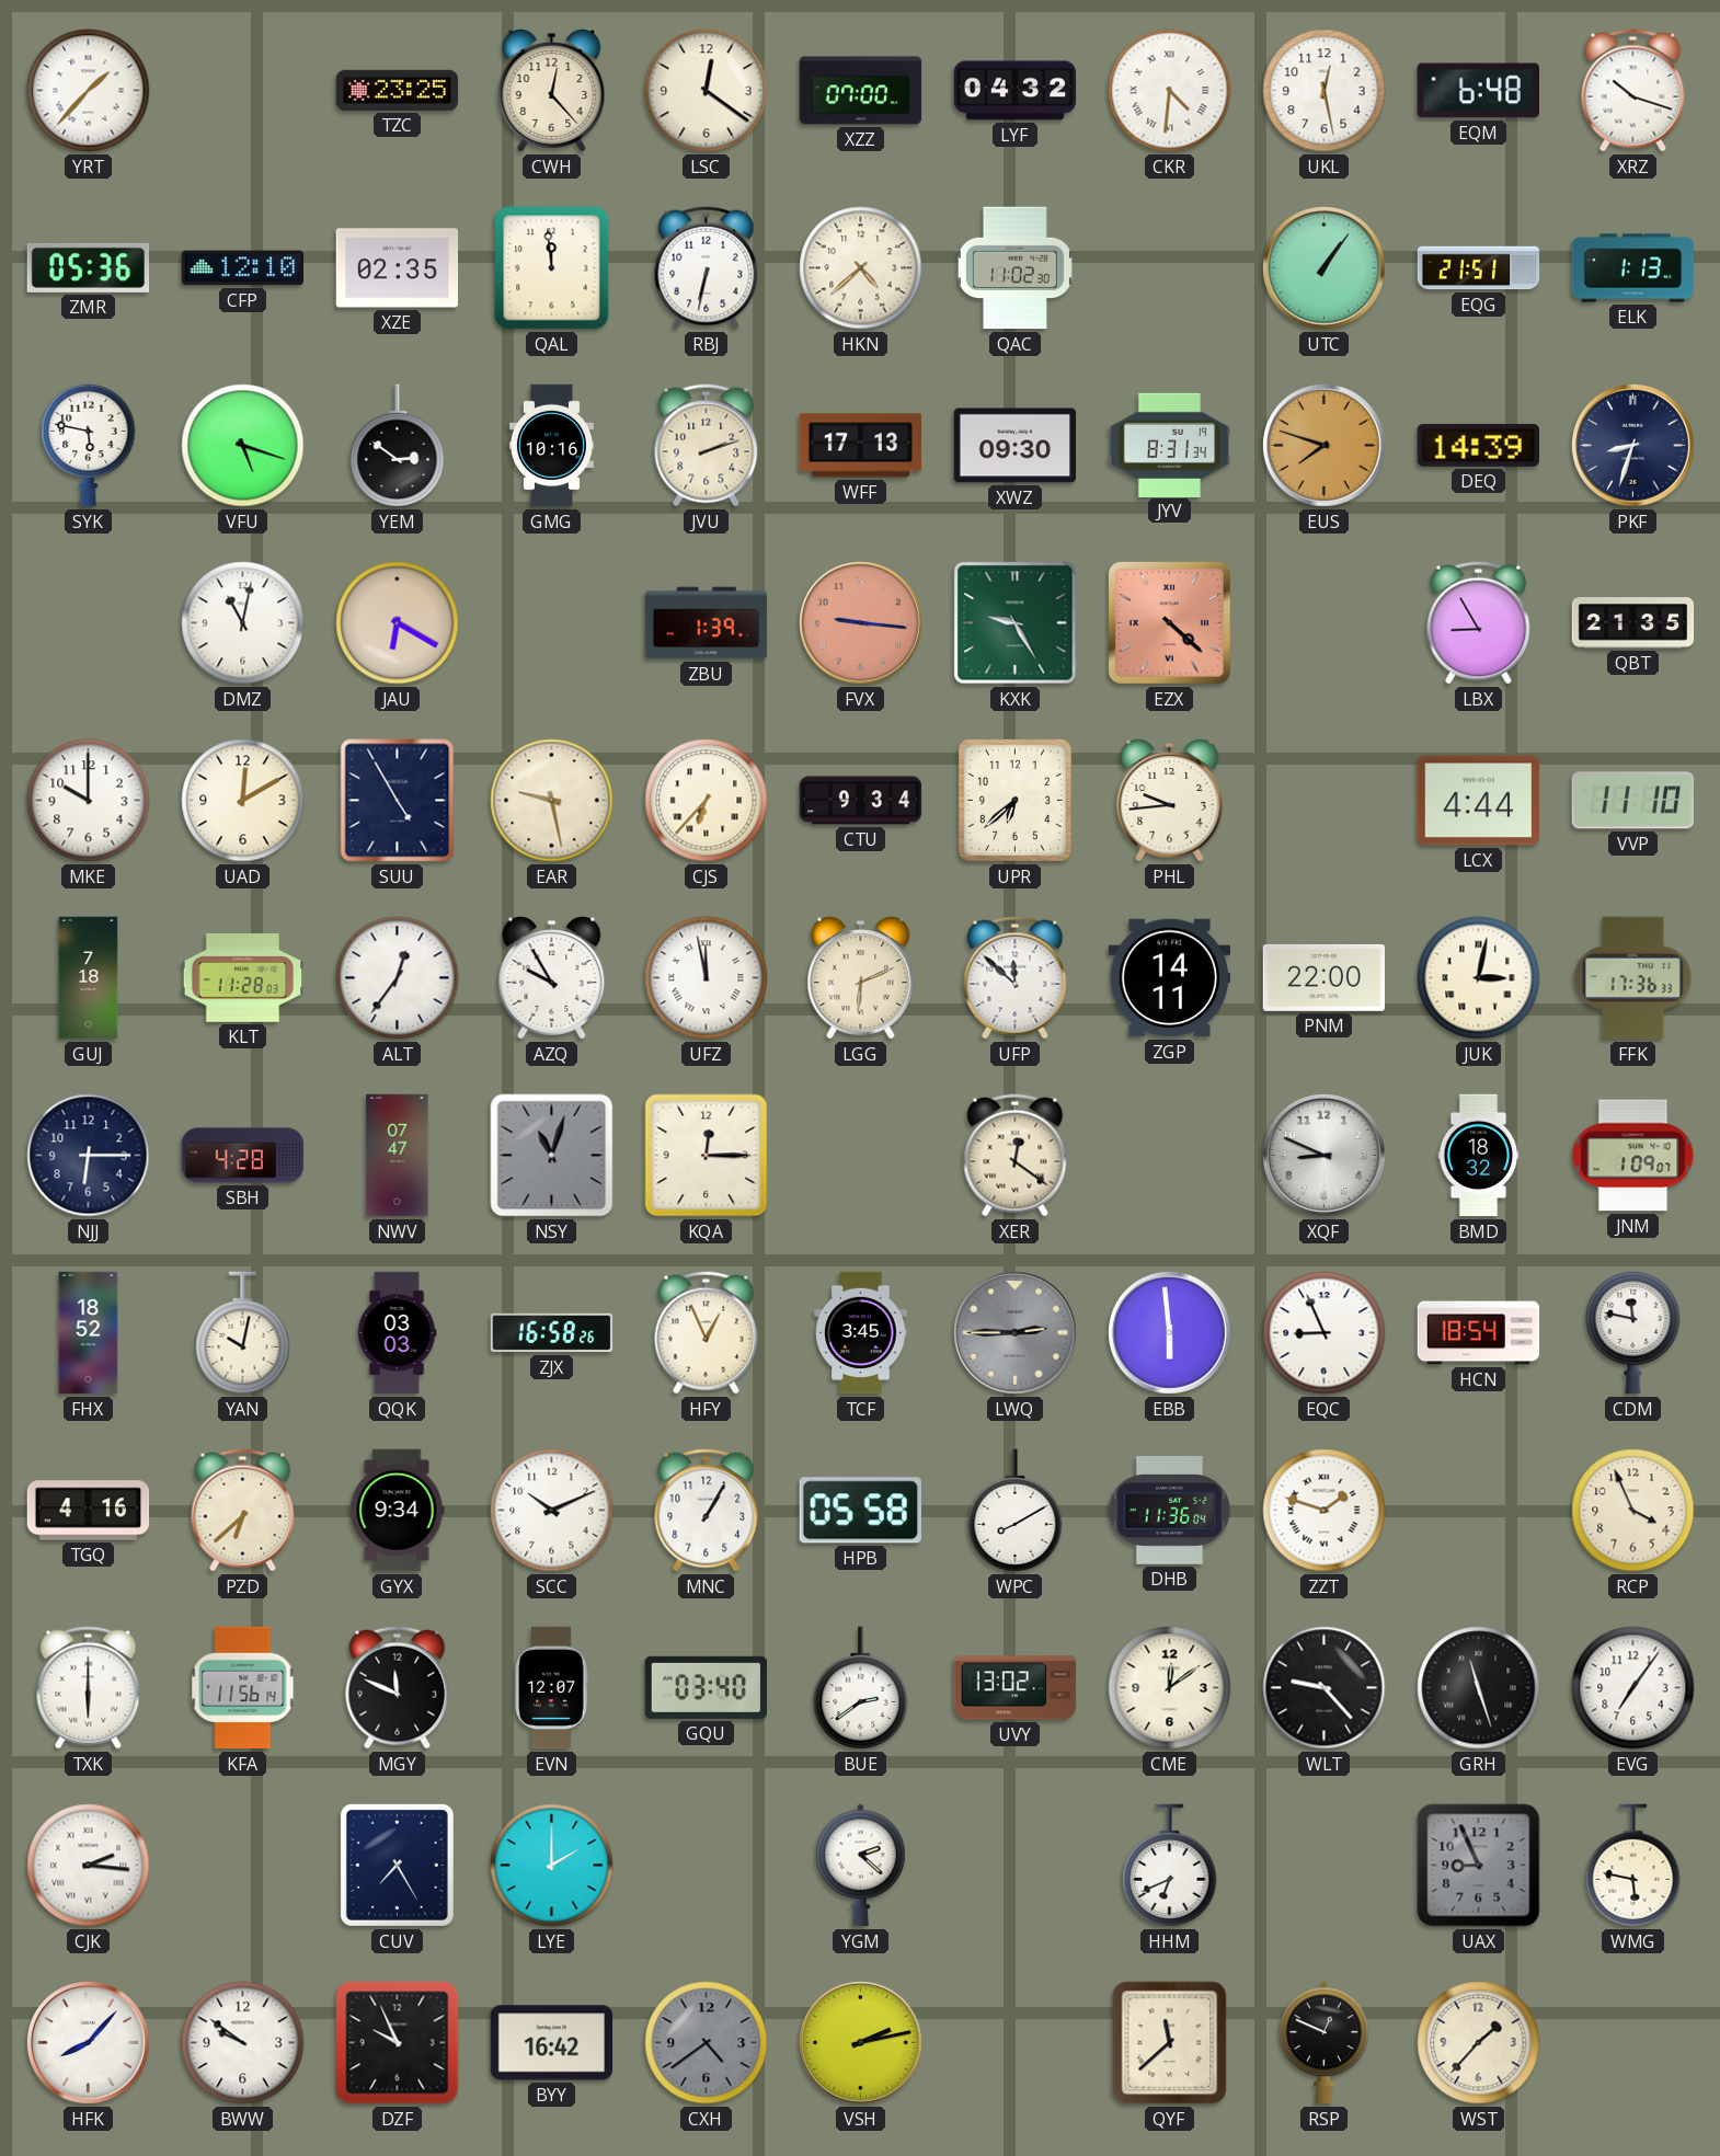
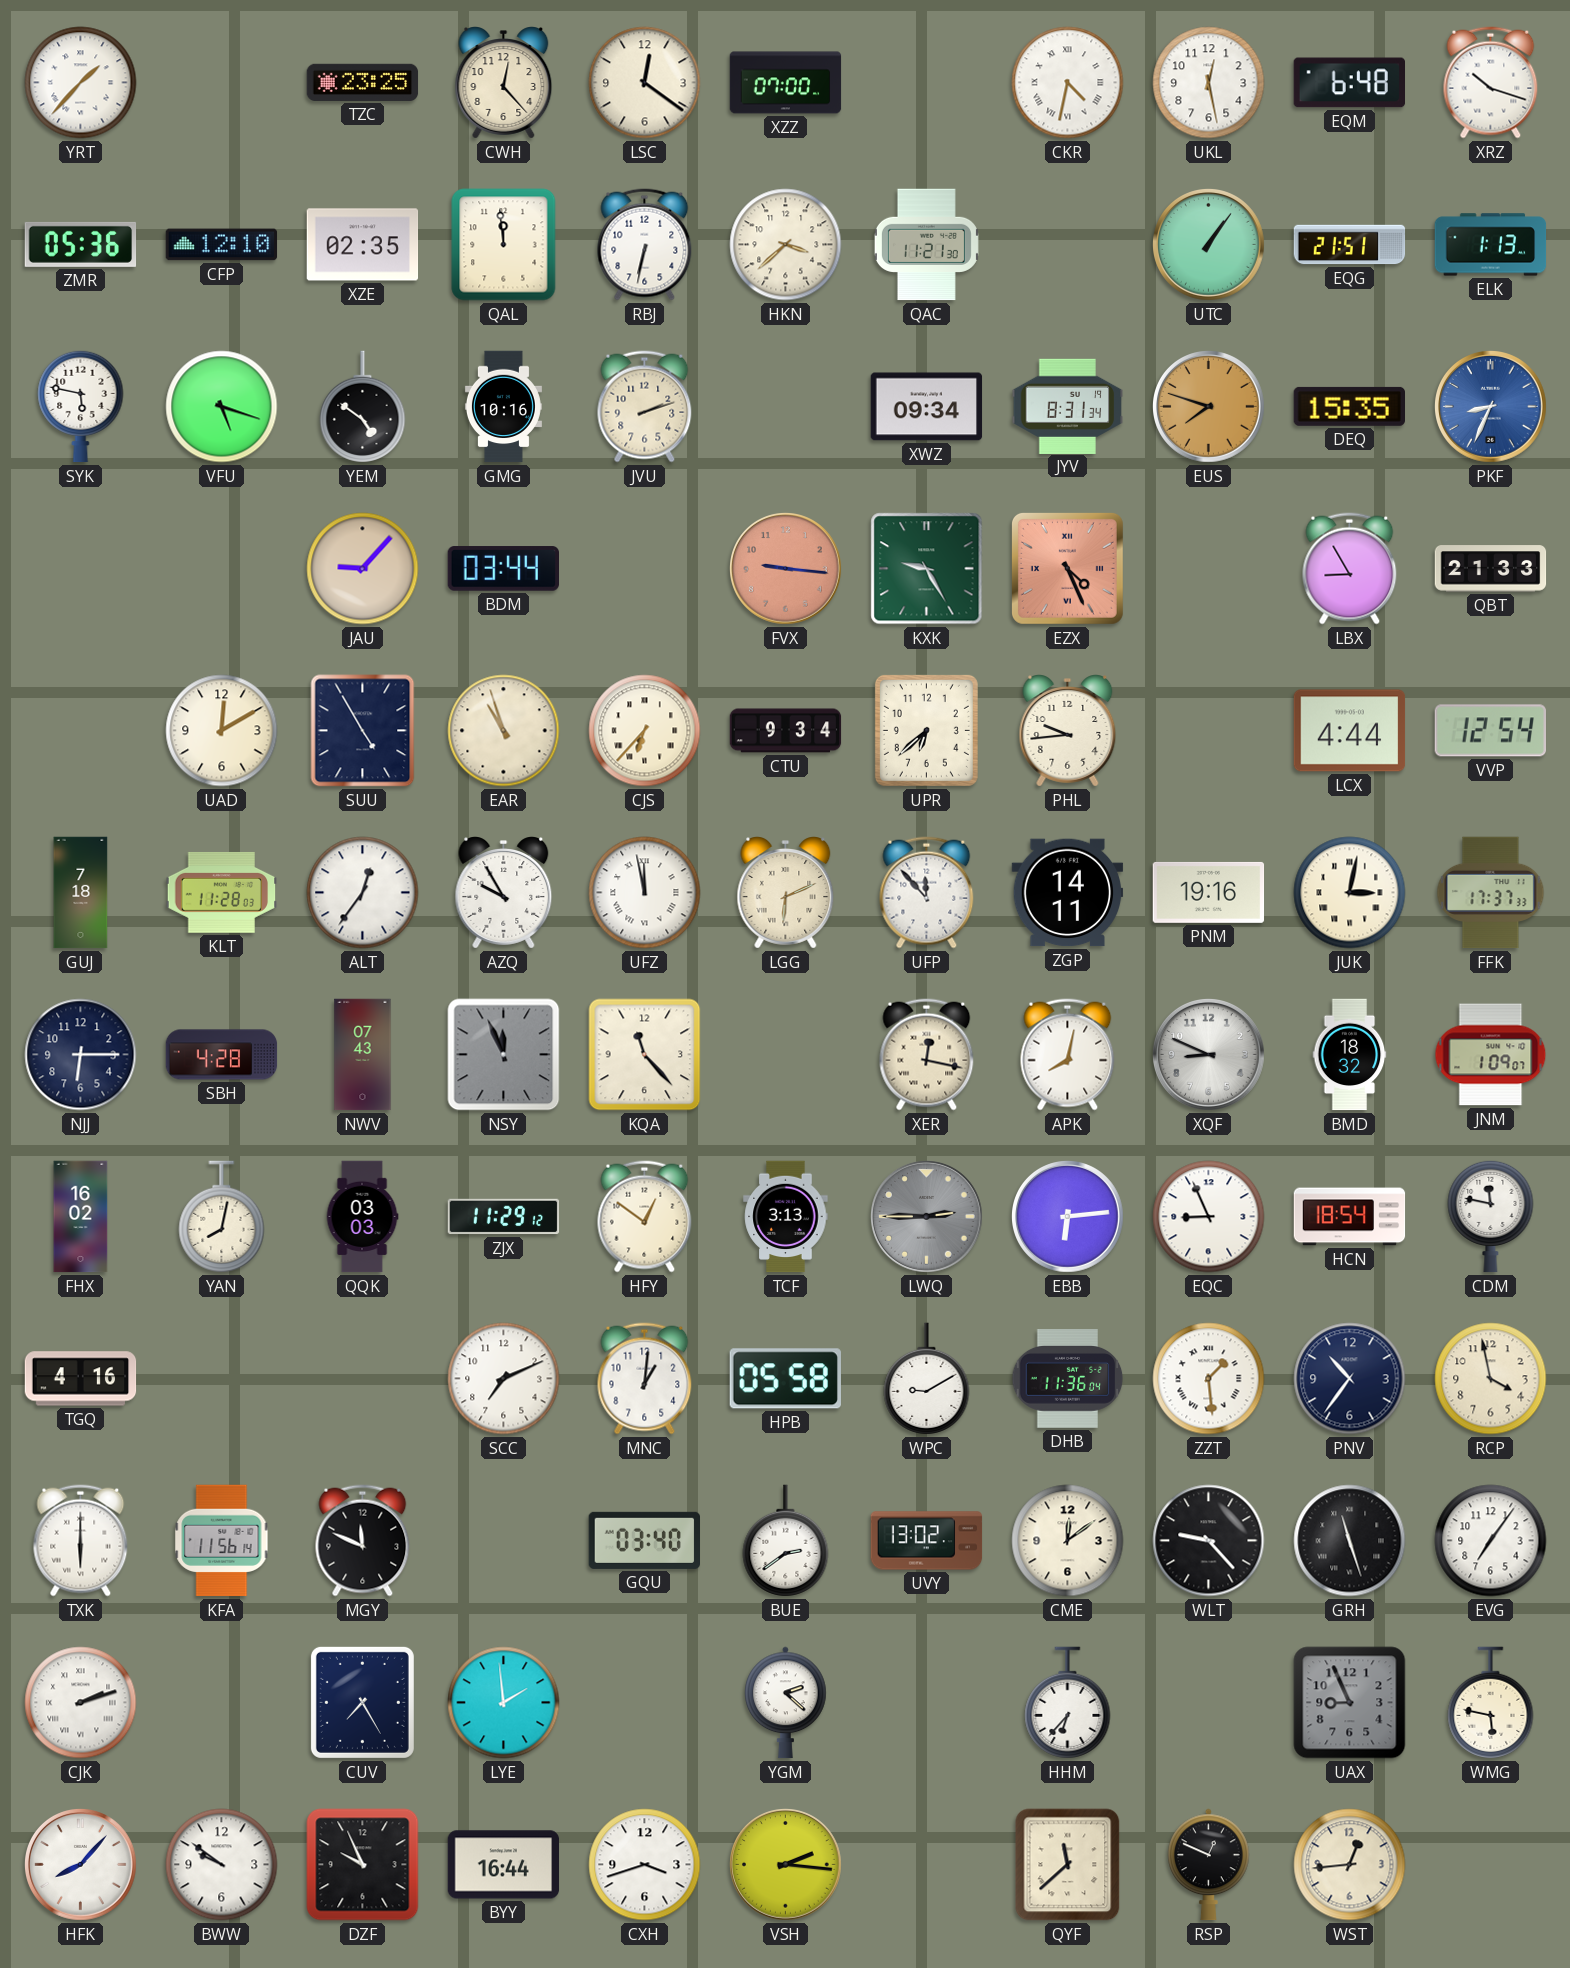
LYF: 04:32 -> none (1016, 91)
CKR: 4:31 -> 4:32 (1068, 83)
HKN: 4:38 -> 3:38 (786, 245)
QAC: 11:02 -> 11:21 (926, 245)
YEM: 2:51 -> 4:51 (363, 407)
WFF: 17:13 -> none (861, 446)
XWZ: 09:30 -> 09:34 (927, 407)
DEQ: 14:39 -> 15:35 (1349, 406)
PKF: 8:33 -> 8:34 (1491, 407)
PKF dial: navy -> blue (1491, 407)
DMZ: 11:02 -> none (243, 623)
JAU: 6:20 -> 9:07 (363, 569)
BDM: none -> 03:44 (503, 569)
ZBU: 1:39 -> none (707, 623)
EZX: 4:22 -> 4:26 (1067, 568)
QBT: 21:35 -> 21:33 (1491, 569)
MKE: 10:00 -> none (89, 801)
EAR: 9:28 -> 10:57 (504, 731)
VVP: 11:10 -> 12:54 (1490, 731)
UFP: 11:52 -> 11:53 (927, 893)
PNM: 22:00 -> 19:16 (1209, 892)
FFK: 17:36 -> 17:37 (1491, 893)
NWV: 07:47 -> 07:43 (363, 1055)
NSY: 11:03 -> 11:56 (504, 1055)
KQA: 12:15 -> 11:23 (645, 1055)
XER: 12:21 -> 12:17 (927, 1055)
APK: none -> 8:02 (1068, 1055)
FHX: 18:52 -> 16:02 (81, 1217)
YAN: 10:02 -> 8:02 (222, 1217)
ZJX: 16:58 -> 11:29 (504, 1217)
HFY: 12:56 -> 12:51 (645, 1217)
TCF: 3:45 -> 3:13 (786, 1217)
EBB: 5:59 -> 6:14 (1068, 1217)
PZD: 6:38 -> none (243, 1511)
GYX: 9:34 -> none (397, 1511)
SCC: 10:11 -> 7:11 (504, 1379)
MNC: 1:05 -> 1:01 (645, 1379)
WPC: 8:10 -> 9:10 (927, 1379)
ZZT: 1:48 -> 1:29 (1209, 1379)
PNV: none -> 10:36 (1350, 1379)
RCP: 3:56 -> 3:58 (1491, 1379)
EVN: 12:07 -> none (551, 1688)
CJK: 2:16 -> 2:12 (81, 1703)
LYE: 2:00 -> 1:59 (504, 1703)
HHM: 6:41 -> 6:37 (1068, 1703)
BYY: 16:42 -> 16:44 (504, 1865)
CXH: 4:39 -> 3:42 (645, 1865)
CXH dial: grey -> white (645, 1865)
VSH: 2:13 -> 2:16 (786, 1865)
WST: 1:37 -> 12:44 (1350, 1865)
